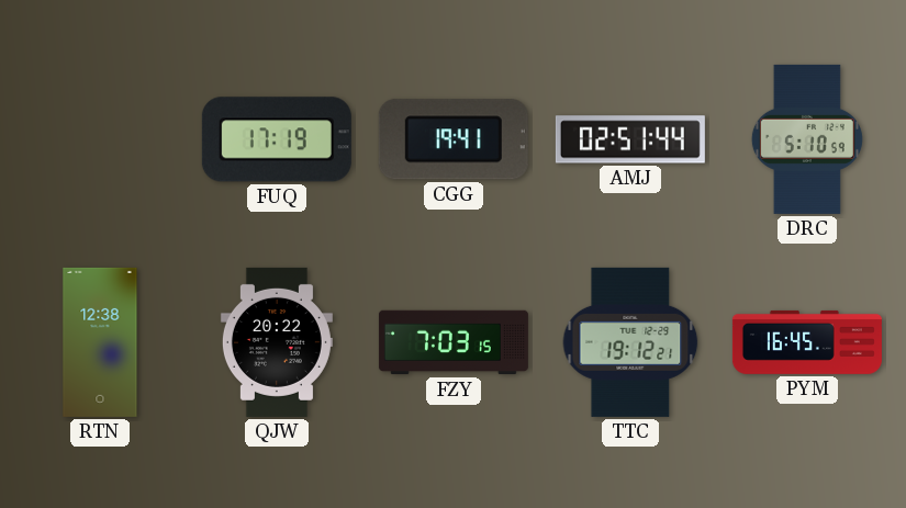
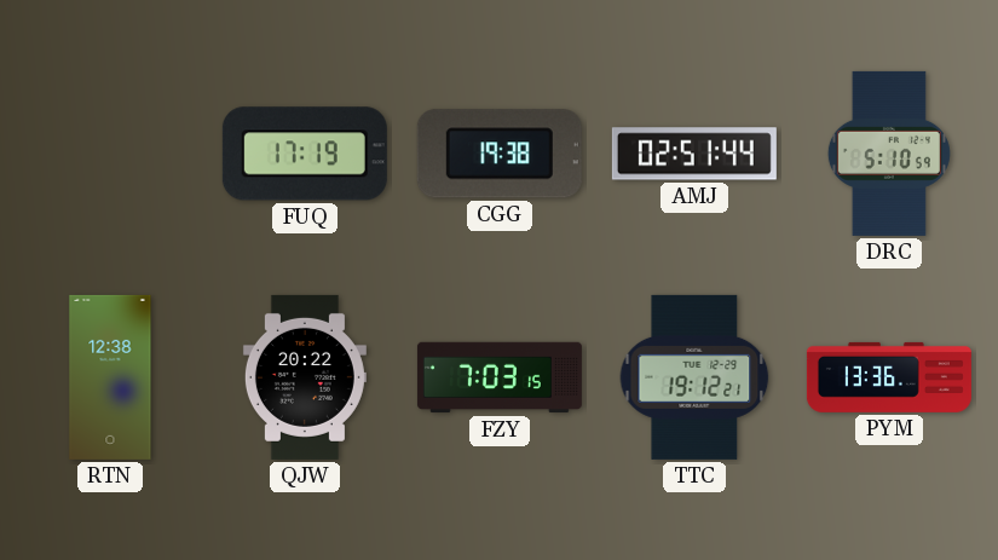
CGG: 19:41 -> 19:38 (500, 154)
PYM: 16:45 -> 13:36 (889, 377)
